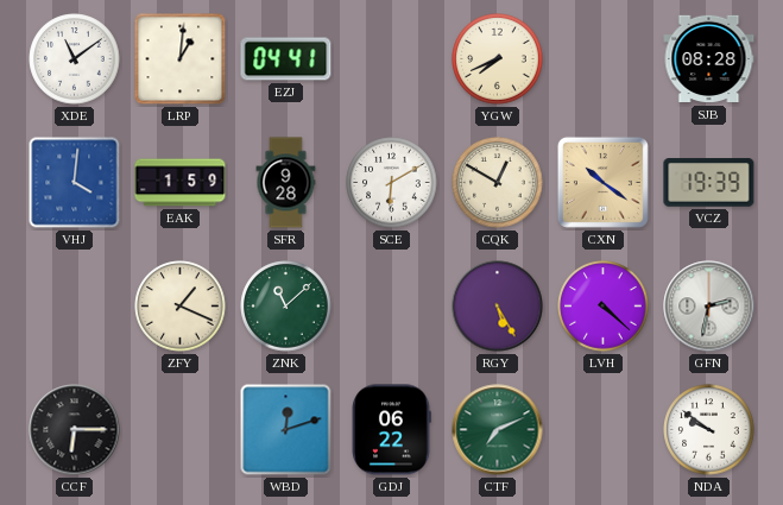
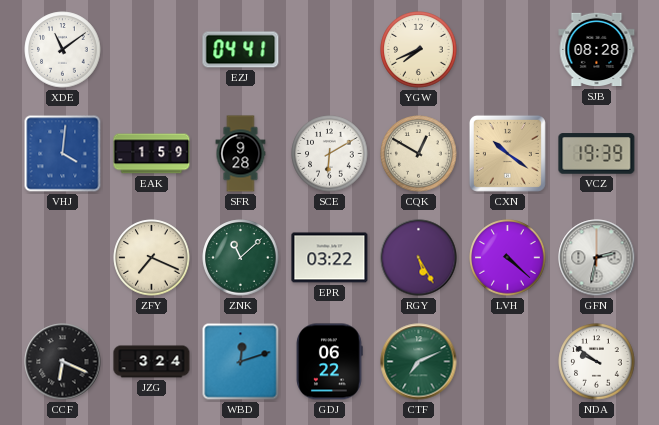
LRP: 1:01 -> none (181, 59)
ZFY: 1:19 -> 7:19 (152, 258)
EPR: none -> 03:22 (330, 258)
CCF: 6:15 -> 6:19 (63, 362)
JZG: none -> 3:24 (152, 362)
